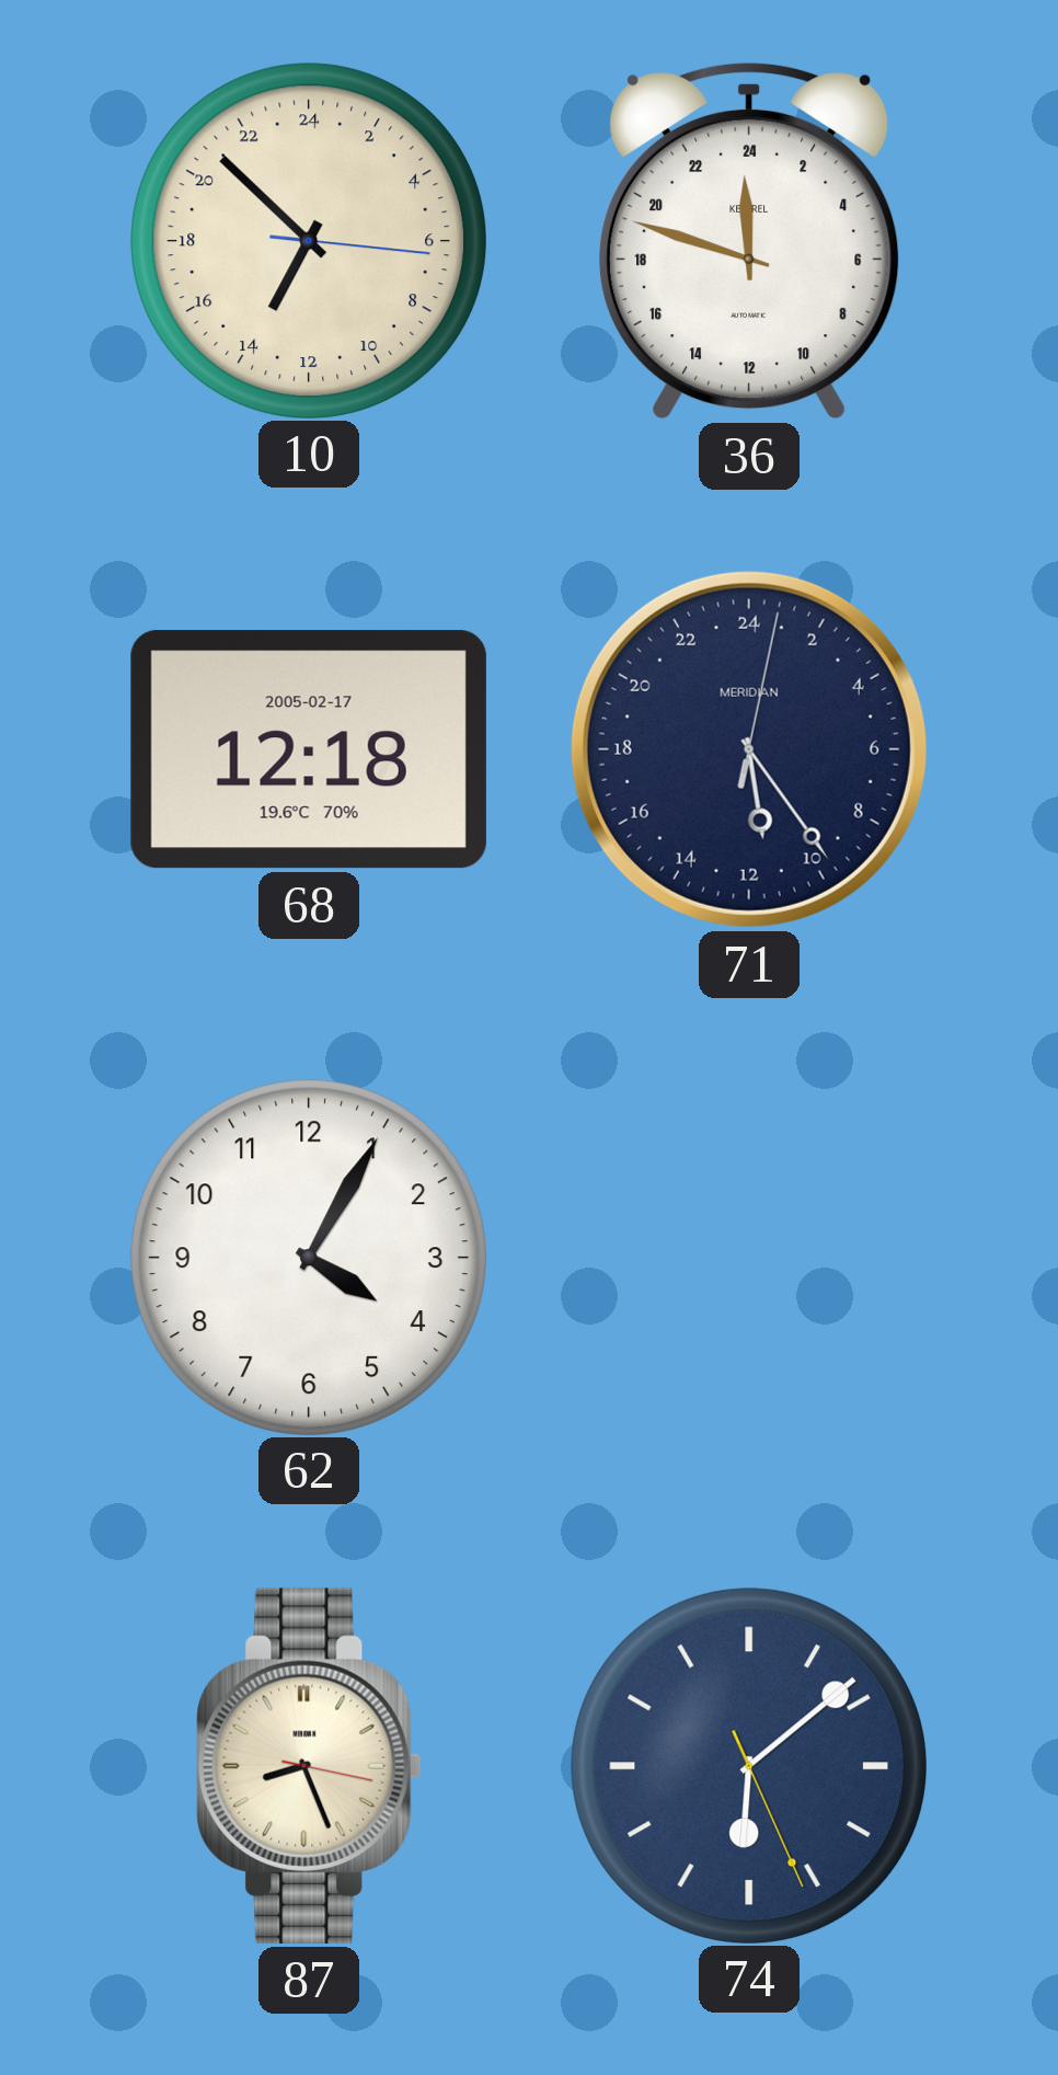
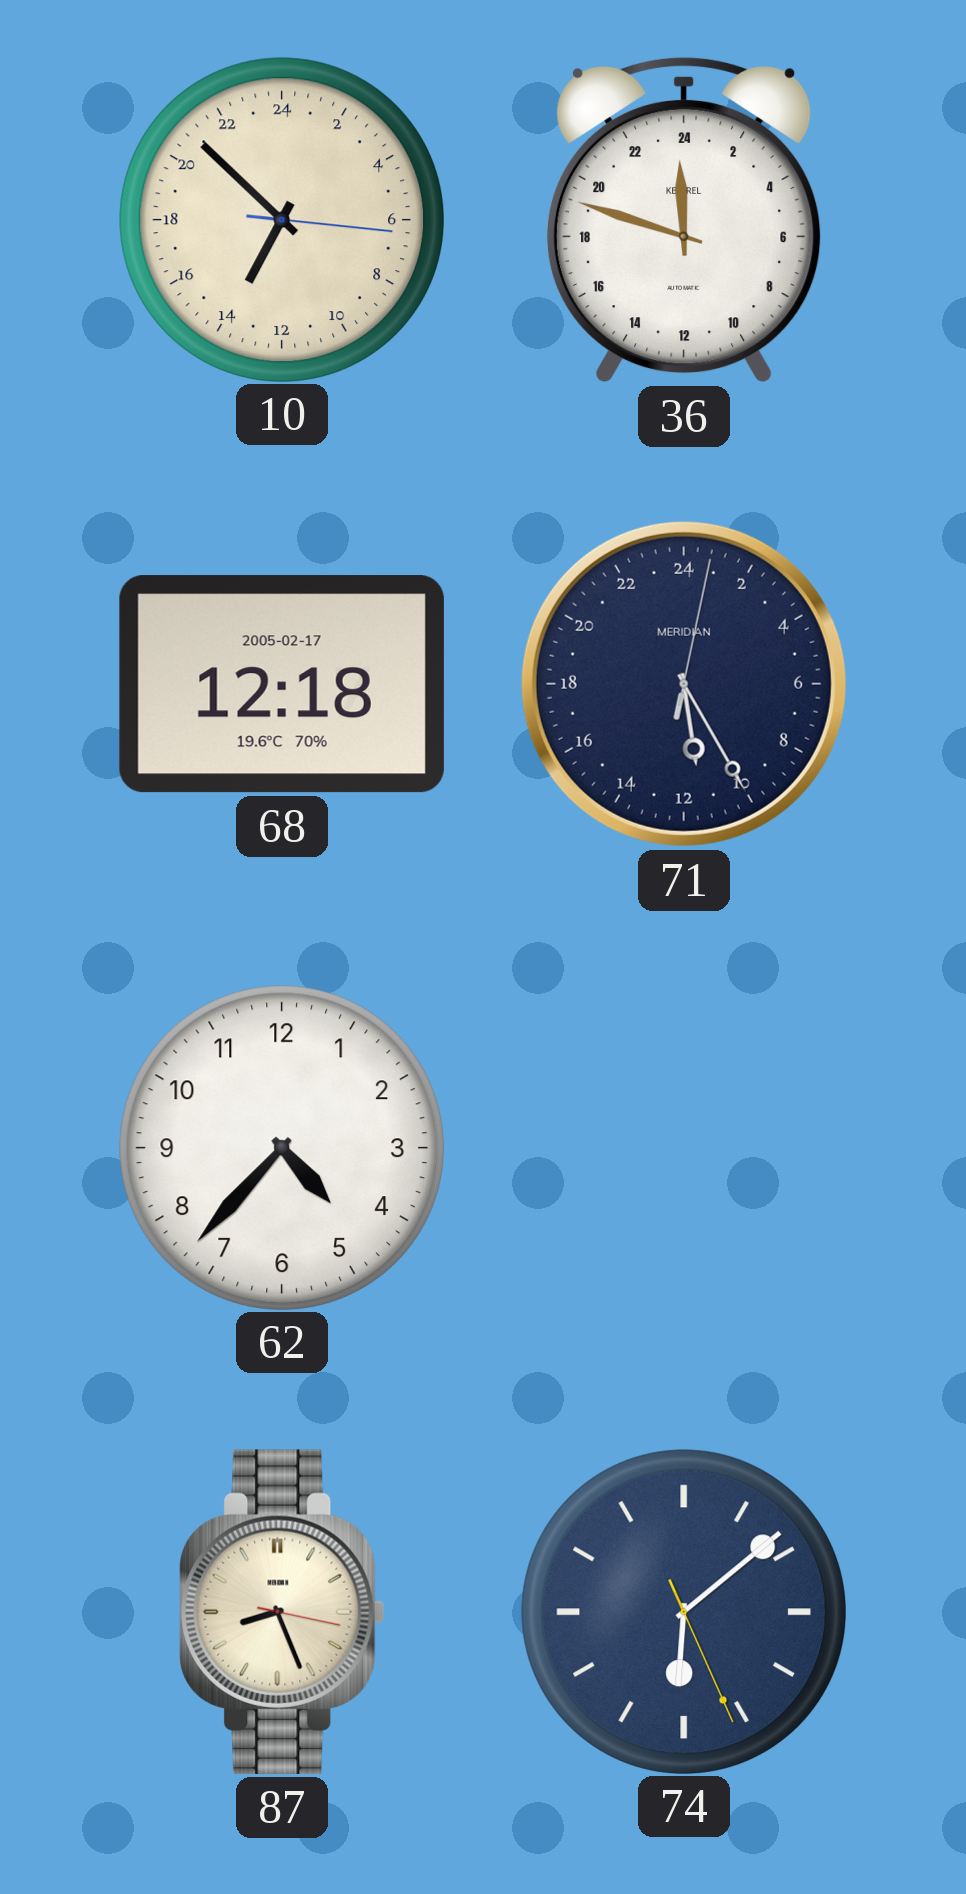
71: 11:24 -> 11:25 (684, 684)
62: 4:05 -> 4:37 (281, 1147)
